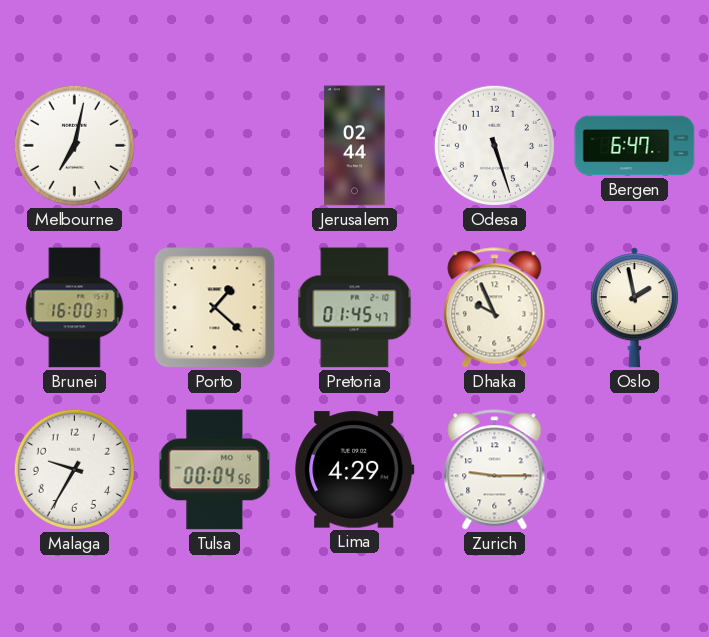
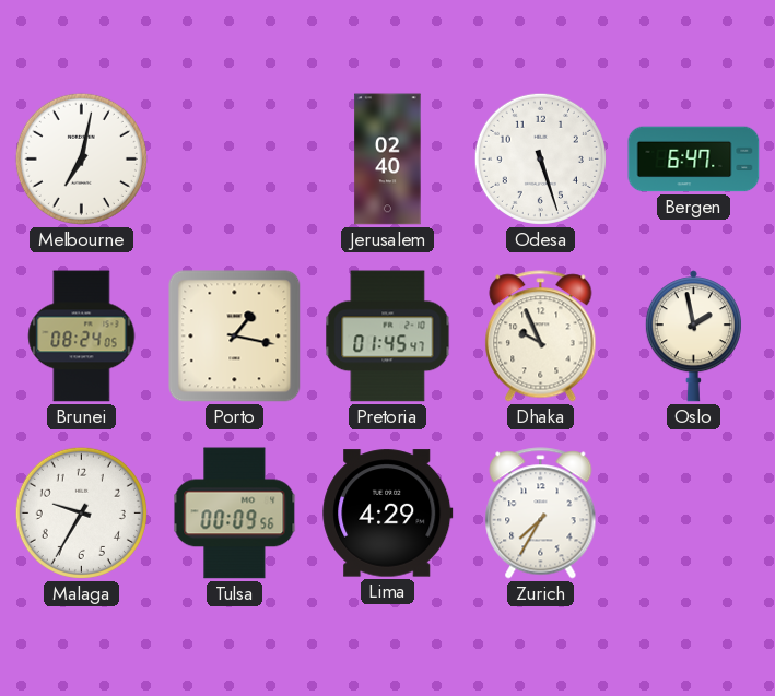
Jerusalem: 02:44 -> 02:40 (388, 160)
Brunei: 16:00 -> 08:24 (82, 337)
Porto: 1:22 -> 1:17 (235, 337)
Tulsa: 00:04 -> 00:09 (235, 514)
Zurich: 9:15 -> 7:35 (541, 514)
